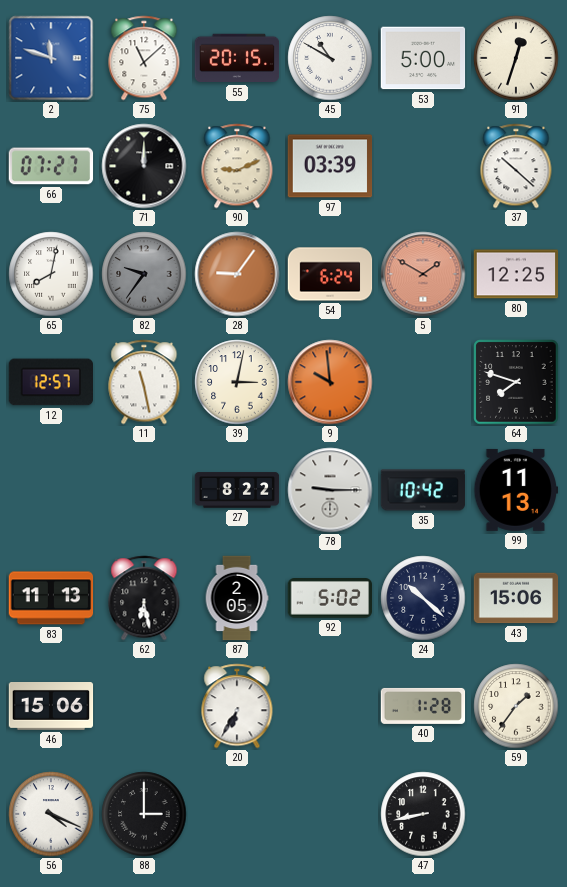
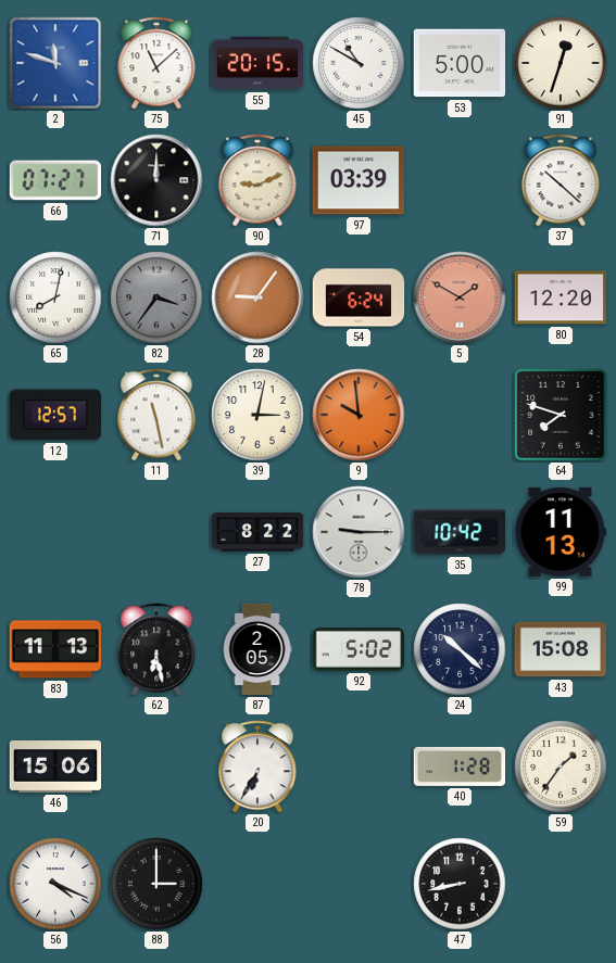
82: 9:36 -> 3:36 (156, 297)
80: 12:25 -> 12:20 (561, 297)
43: 15:06 -> 15:08 (561, 649)
